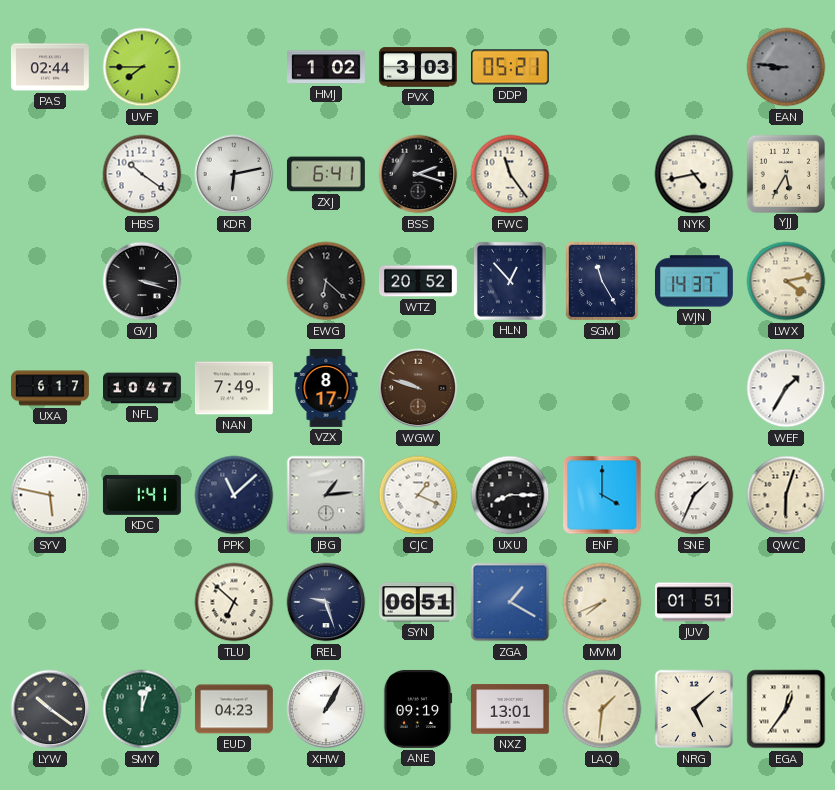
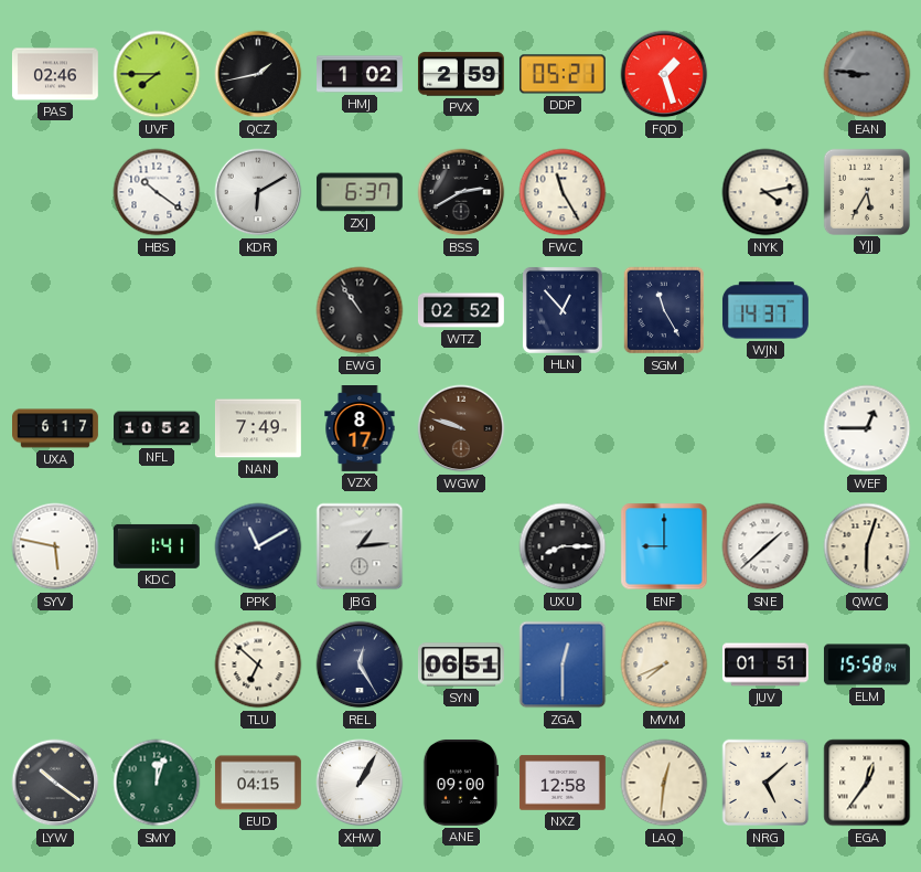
PAS: 02:44 -> 02:46 (55, 74)
QCZ: none -> 1:43 (258, 74)
PVX: 3:03 -> 2:59 (461, 74)
FQD: none -> 1:27 (664, 74)
KDR: 6:13 -> 6:10 (258, 192)
ZXJ: 6:41 -> 6:37 (360, 192)
BSS: 2:18 -> 2:40 (461, 192)
FWC: 11:24 -> 11:25 (563, 192)
NYK: 4:43 -> 4:13 (765, 192)
GVJ: 3:18 -> none (142, 281)
EWG: 6:22 -> 10:54 (360, 310)
WTZ: 20:52 -> 02:52 (461, 310)
LWX: 4:13 -> none (786, 281)
NFL: 10:47 -> 10:52 (158, 428)
WEF: 1:35 -> 12:45 (867, 428)
PPK: 11:08 -> 11:10 (258, 546)
CJC: 1:19 -> none (418, 495)
ENF: 4:00 -> 9:00 (664, 546)
SNE: 1:34 -> 1:38 (765, 546)
REL: 9:27 -> 12:25 (360, 664)
ZGA: 1:20 -> 12:30 (563, 664)
ELM: none -> 15:58 (867, 664)
EUD: 04:23 -> 04:15 (258, 783)
ANE: 09:19 -> 09:00 (461, 783)
NXZ: 13:01 -> 12:58 (563, 783)
LAQ: 1:31 -> 12:31 (664, 783)
